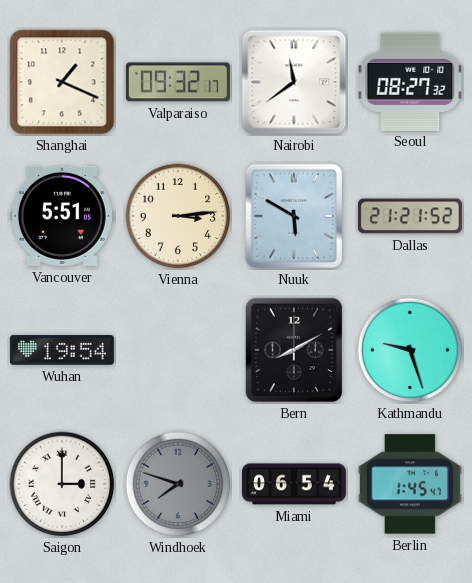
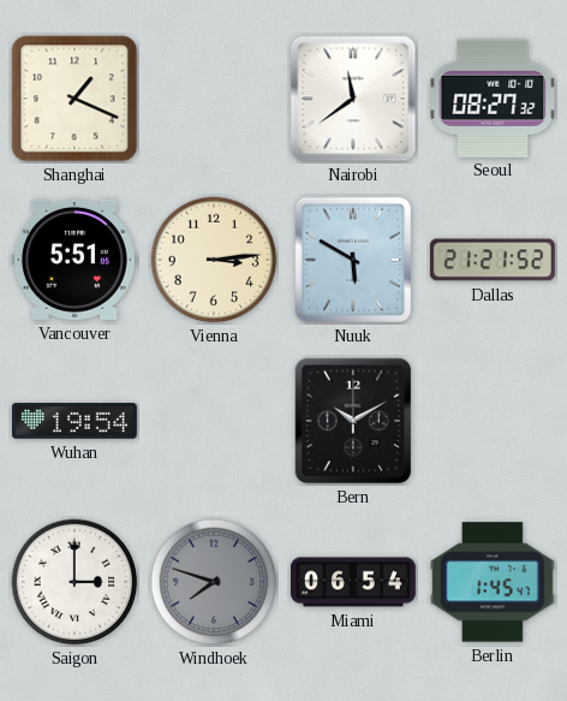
Valparaiso: 09:32 -> none (178, 82)
Bern: 8:10 -> 10:10 (353, 421)
Kathmandu: 9:27 -> none (410, 350)
